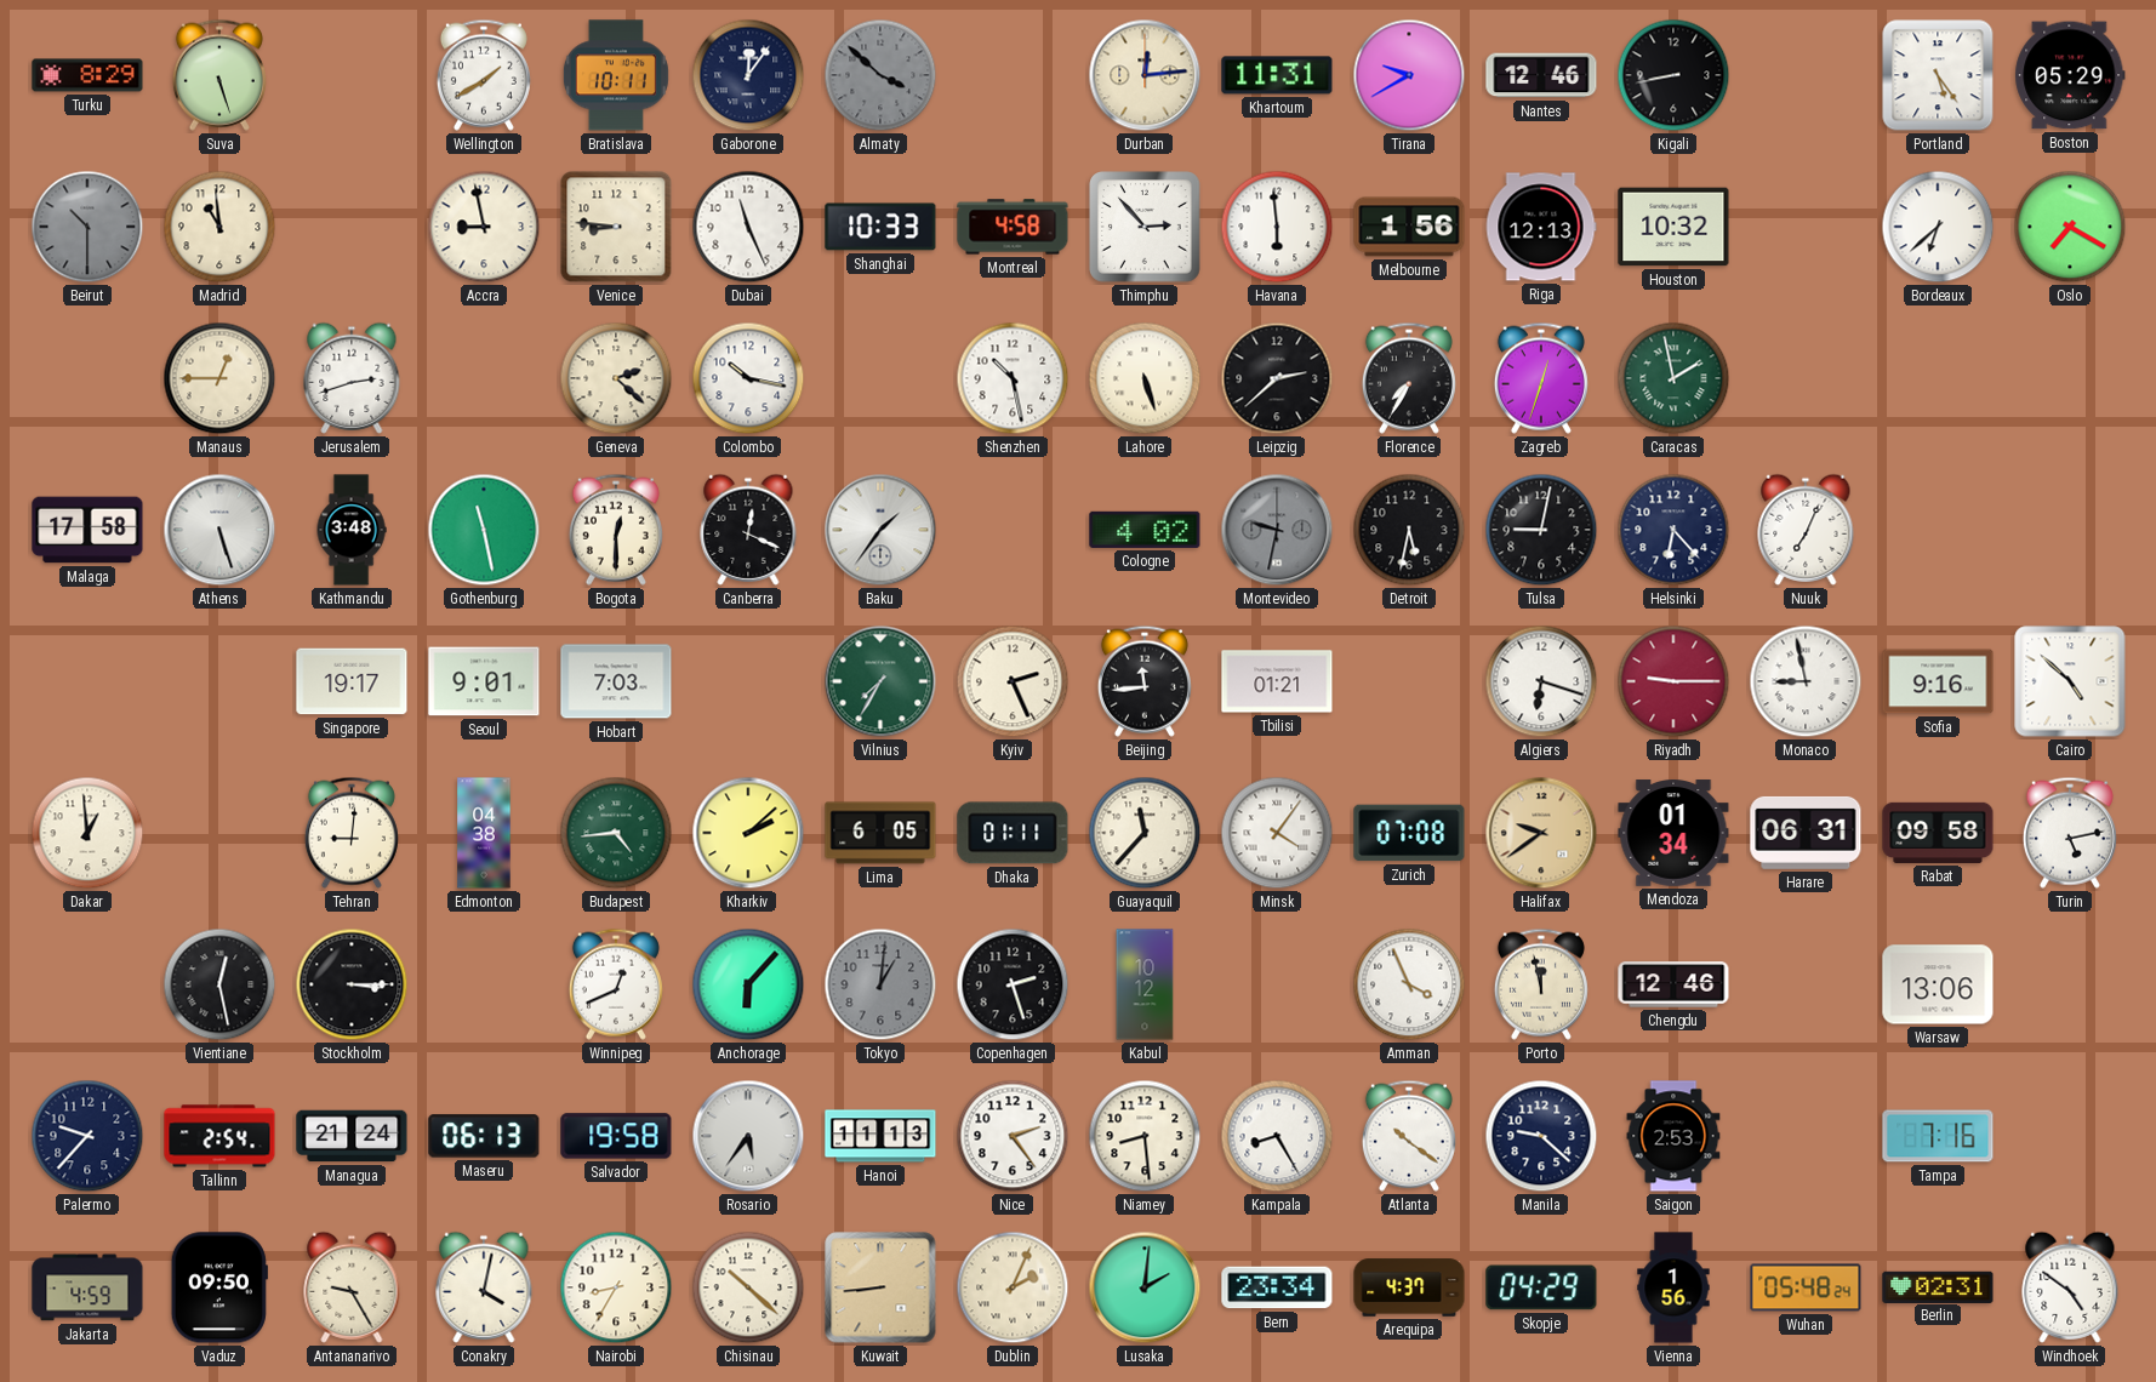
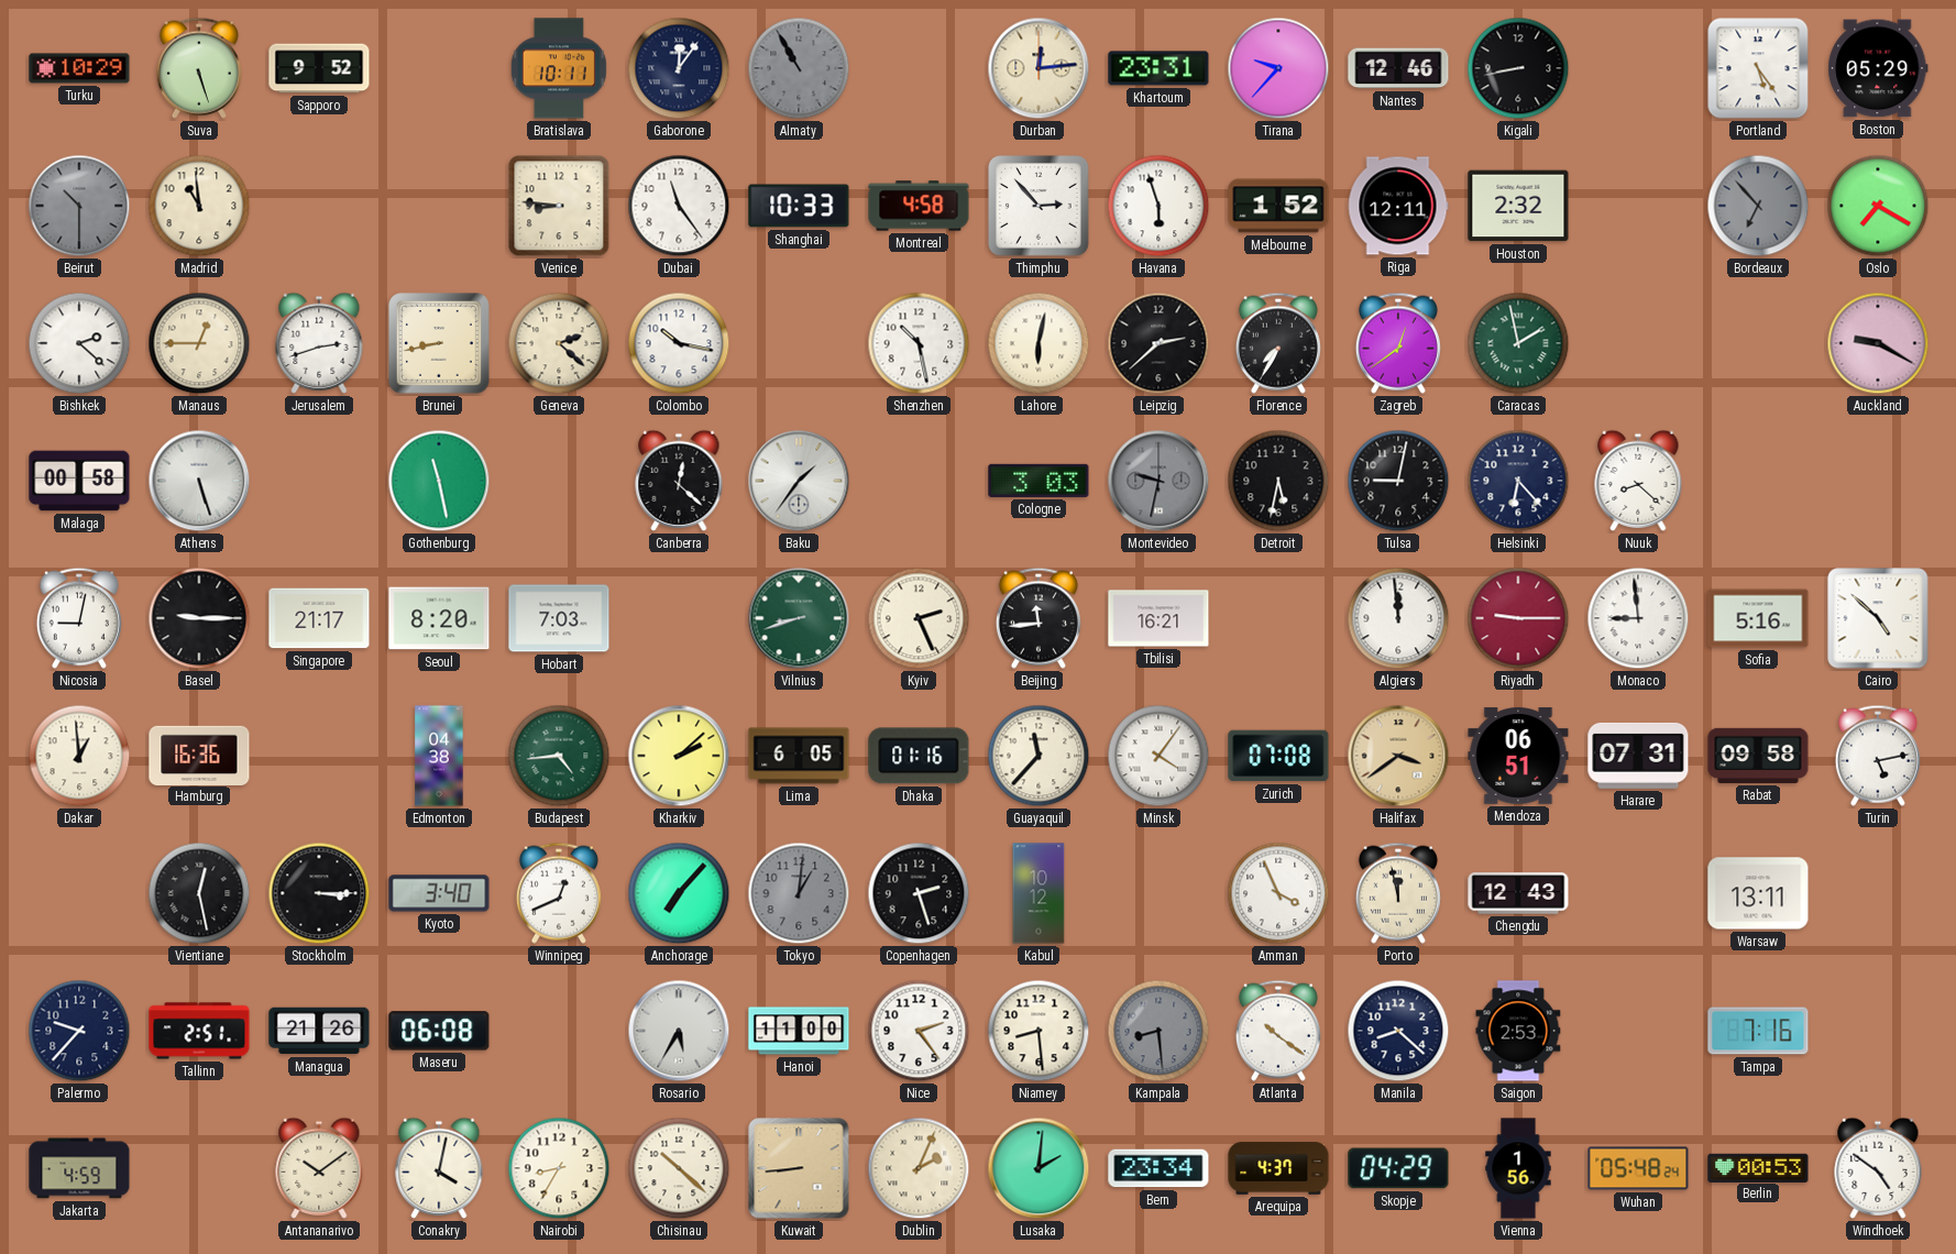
Turku: 8:29 -> 10:29 (79, 68)
Sapporo: none -> 9:52 (319, 68)
Wellington: 1:40 -> none (484, 75)
Almaty: 3:52 -> 10:55 (799, 68)
Khartoum: 11:31 -> 23:31 (1158, 68)
Tirana: 9:40 -> 9:37 (1278, 68)
Accra: 8:58 -> none (484, 227)
Dubai: 11:26 -> 11:24 (679, 206)
Havana: 5:59 -> 5:57 (1158, 206)
Melbourne: 1:56 -> 1:52 (1278, 206)
Riga: 12:13 -> 12:11 (1398, 206)
Houston: 10:32 -> 2:32 (1518, 206)
Bordeaux: 6:38 -> 6:53 (1758, 206)
Bordeaux dial: white -> grey (1758, 206)
Bishkek: none -> 2:22 (79, 343)
Brunei: none -> 8:43 (439, 343)
Lahore: 5:27 -> 6:02 (1039, 343)
Zagreb: 12:33 -> 12:39 (1398, 343)
Auckland: none -> 9:20 (1878, 343)
Malaga: 17:58 -> 00:58 (79, 481)
Kathmandu: 3:48 -> none (352, 530)
Bogota: 12:30 -> none (616, 530)
Canberra: 12:19 -> 12:22 (679, 481)
Cologne: 4:02 -> 3:03 (1039, 481)
Nuuk: 7:04 -> 8:22 (1638, 481)
Nicosia: none -> 9:02 (79, 618)
Basel: none -> 9:15 (199, 618)
Singapore: 19:17 -> 21:17 (319, 618)
Seoul: 9:01 -> 8:20 (439, 618)
Vilnius: 7:35 -> 8:42 (799, 618)
Tbilisi: 01:21 -> 16:21 (1158, 618)
Algiers: 6:18 -> 11:59 (1398, 618)
Monaco: 8:58 -> 8:59 (1638, 618)
Sofia: 9:16 -> 5:16 (1758, 618)
Hamburg: none -> 16:36 (199, 755)
Tehran: 9:01 -> none (352, 833)
Dhaka: 01:11 -> 01:16 (919, 756)
Halifax: 9:39 -> 3:39 (1398, 756)
Mendoza: 01:34 -> 06:51 (1518, 756)
Harare: 06:31 -> 07:31 (1638, 756)
Kyoto: none -> 3:40 (439, 893)
Anchorage: 6:07 -> 7:07 (679, 893)
Chengdu: 12:46 -> 12:43 (1518, 893)
Warsaw: 13:06 -> 13:11 (1758, 893)
Tallinn: 2:54 -> 2:51 (199, 1031)
Managua: 21:24 -> 21:26 (319, 1031)
Maseru: 06:13 -> 06:08 (439, 1031)
Salvador: 19:58 -> none (616, 1136)
Rosario: 5:36 -> 5:35 (679, 1031)
Hanoi: 11:13 -> 11:00 (799, 1031)
Kampala: 8:25 -> 8:29 (1158, 1031)
Kampala dial: white -> grey (1158, 1031)
Manila: 9:22 -> 8:22 (1398, 1031)
Vaduz: 09:50 -> none (219, 1287)
Antananarivo: 9:25 -> 10:09 (319, 1168)
Berlin: 02:31 -> 00:53 (1758, 1167)
